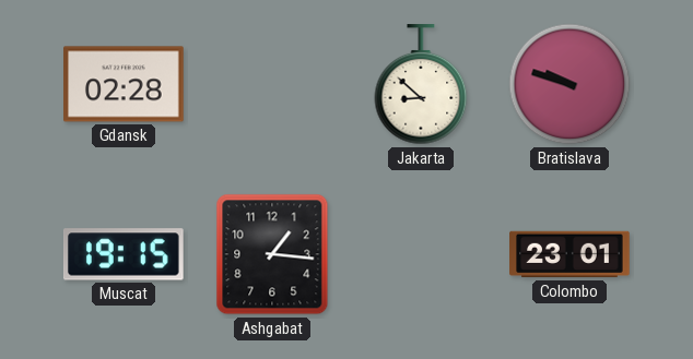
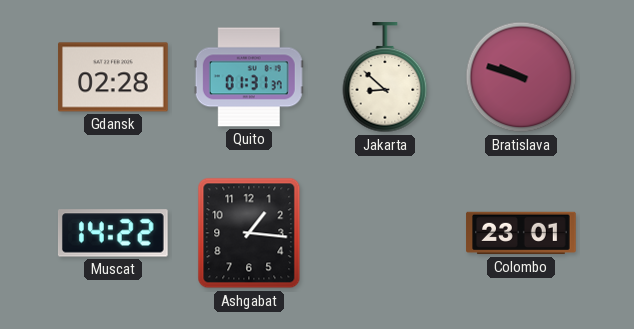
Quito: none -> 01:31 (249, 77)
Muscat: 19:15 -> 14:22 (113, 233)
